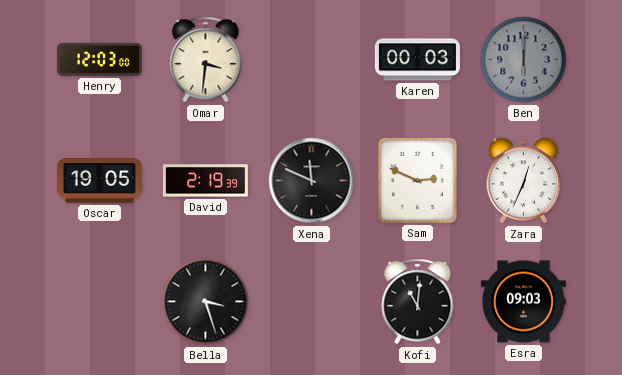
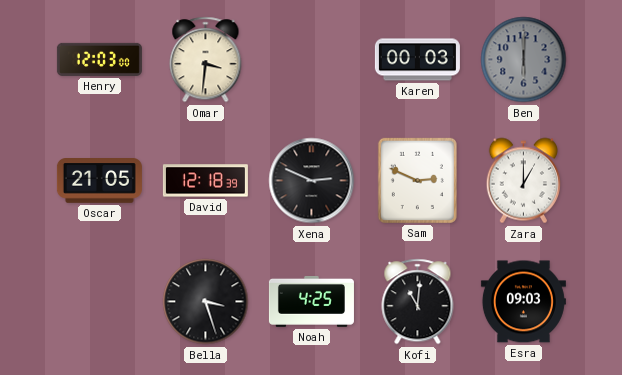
Oscar: 19:05 -> 21:05 (99, 181)
David: 2:19 -> 12:18 (205, 181)
Xena: 11:49 -> 2:49 (312, 181)
Zara: 12:34 -> 1:00 (523, 181)
Noah: none -> 4:25 (311, 301)
